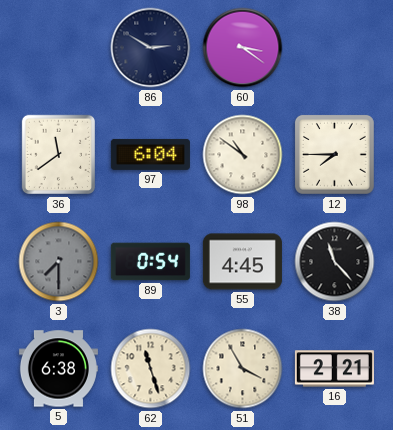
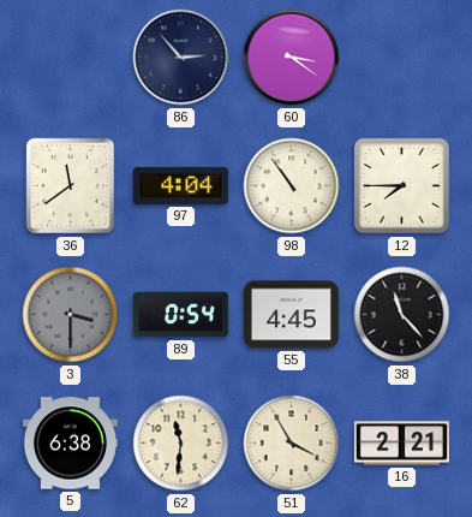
86: 2:50 -> 2:53 (181, 58)
97: 6:04 -> 4:04 (180, 185)
98: 10:51 -> 10:54 (292, 186)
3: 7:30 -> 3:30 (71, 315)
62: 11:27 -> 11:31 (181, 444)
